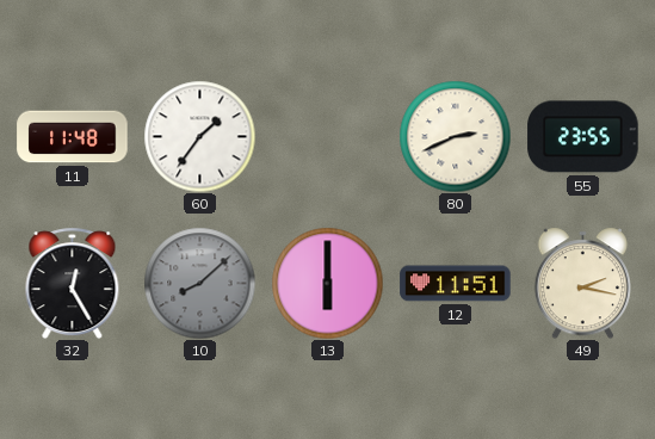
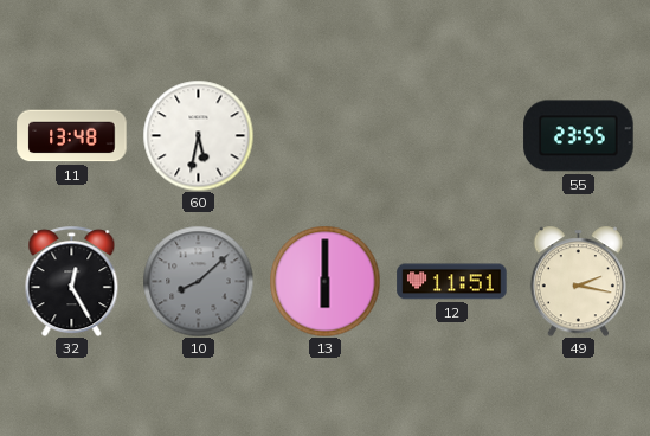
11: 11:48 -> 13:48 (72, 136)
60: 1:36 -> 5:32 (198, 135)
80: 2:41 -> none (455, 136)
